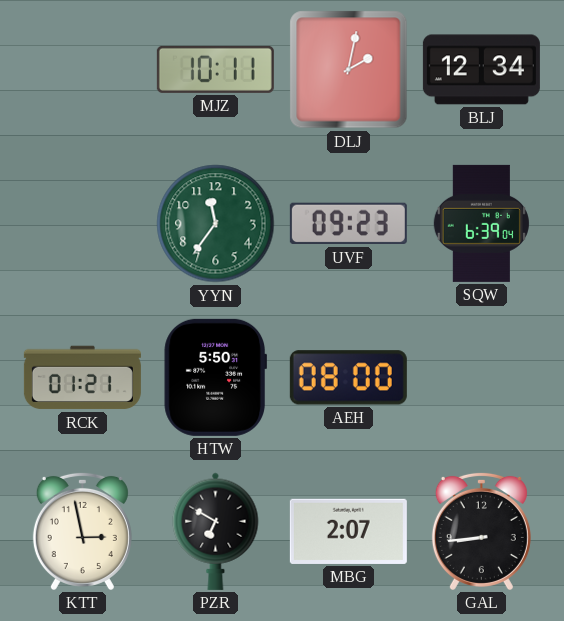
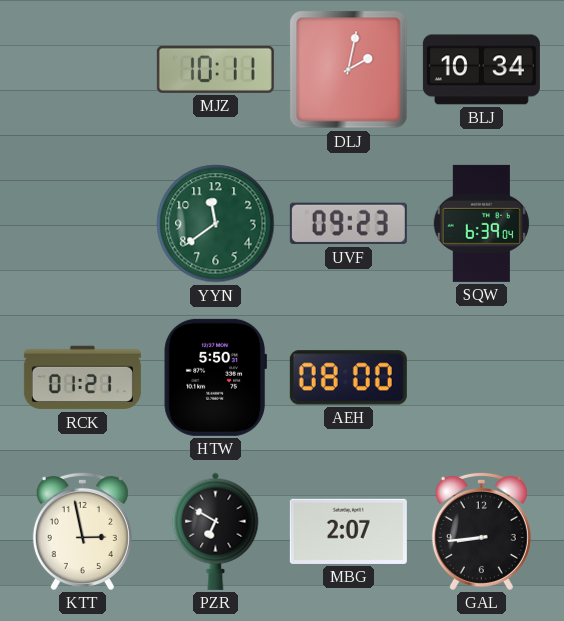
BLJ: 12:34 -> 10:34 (481, 70)
YYN: 11:36 -> 11:39 (216, 224)
